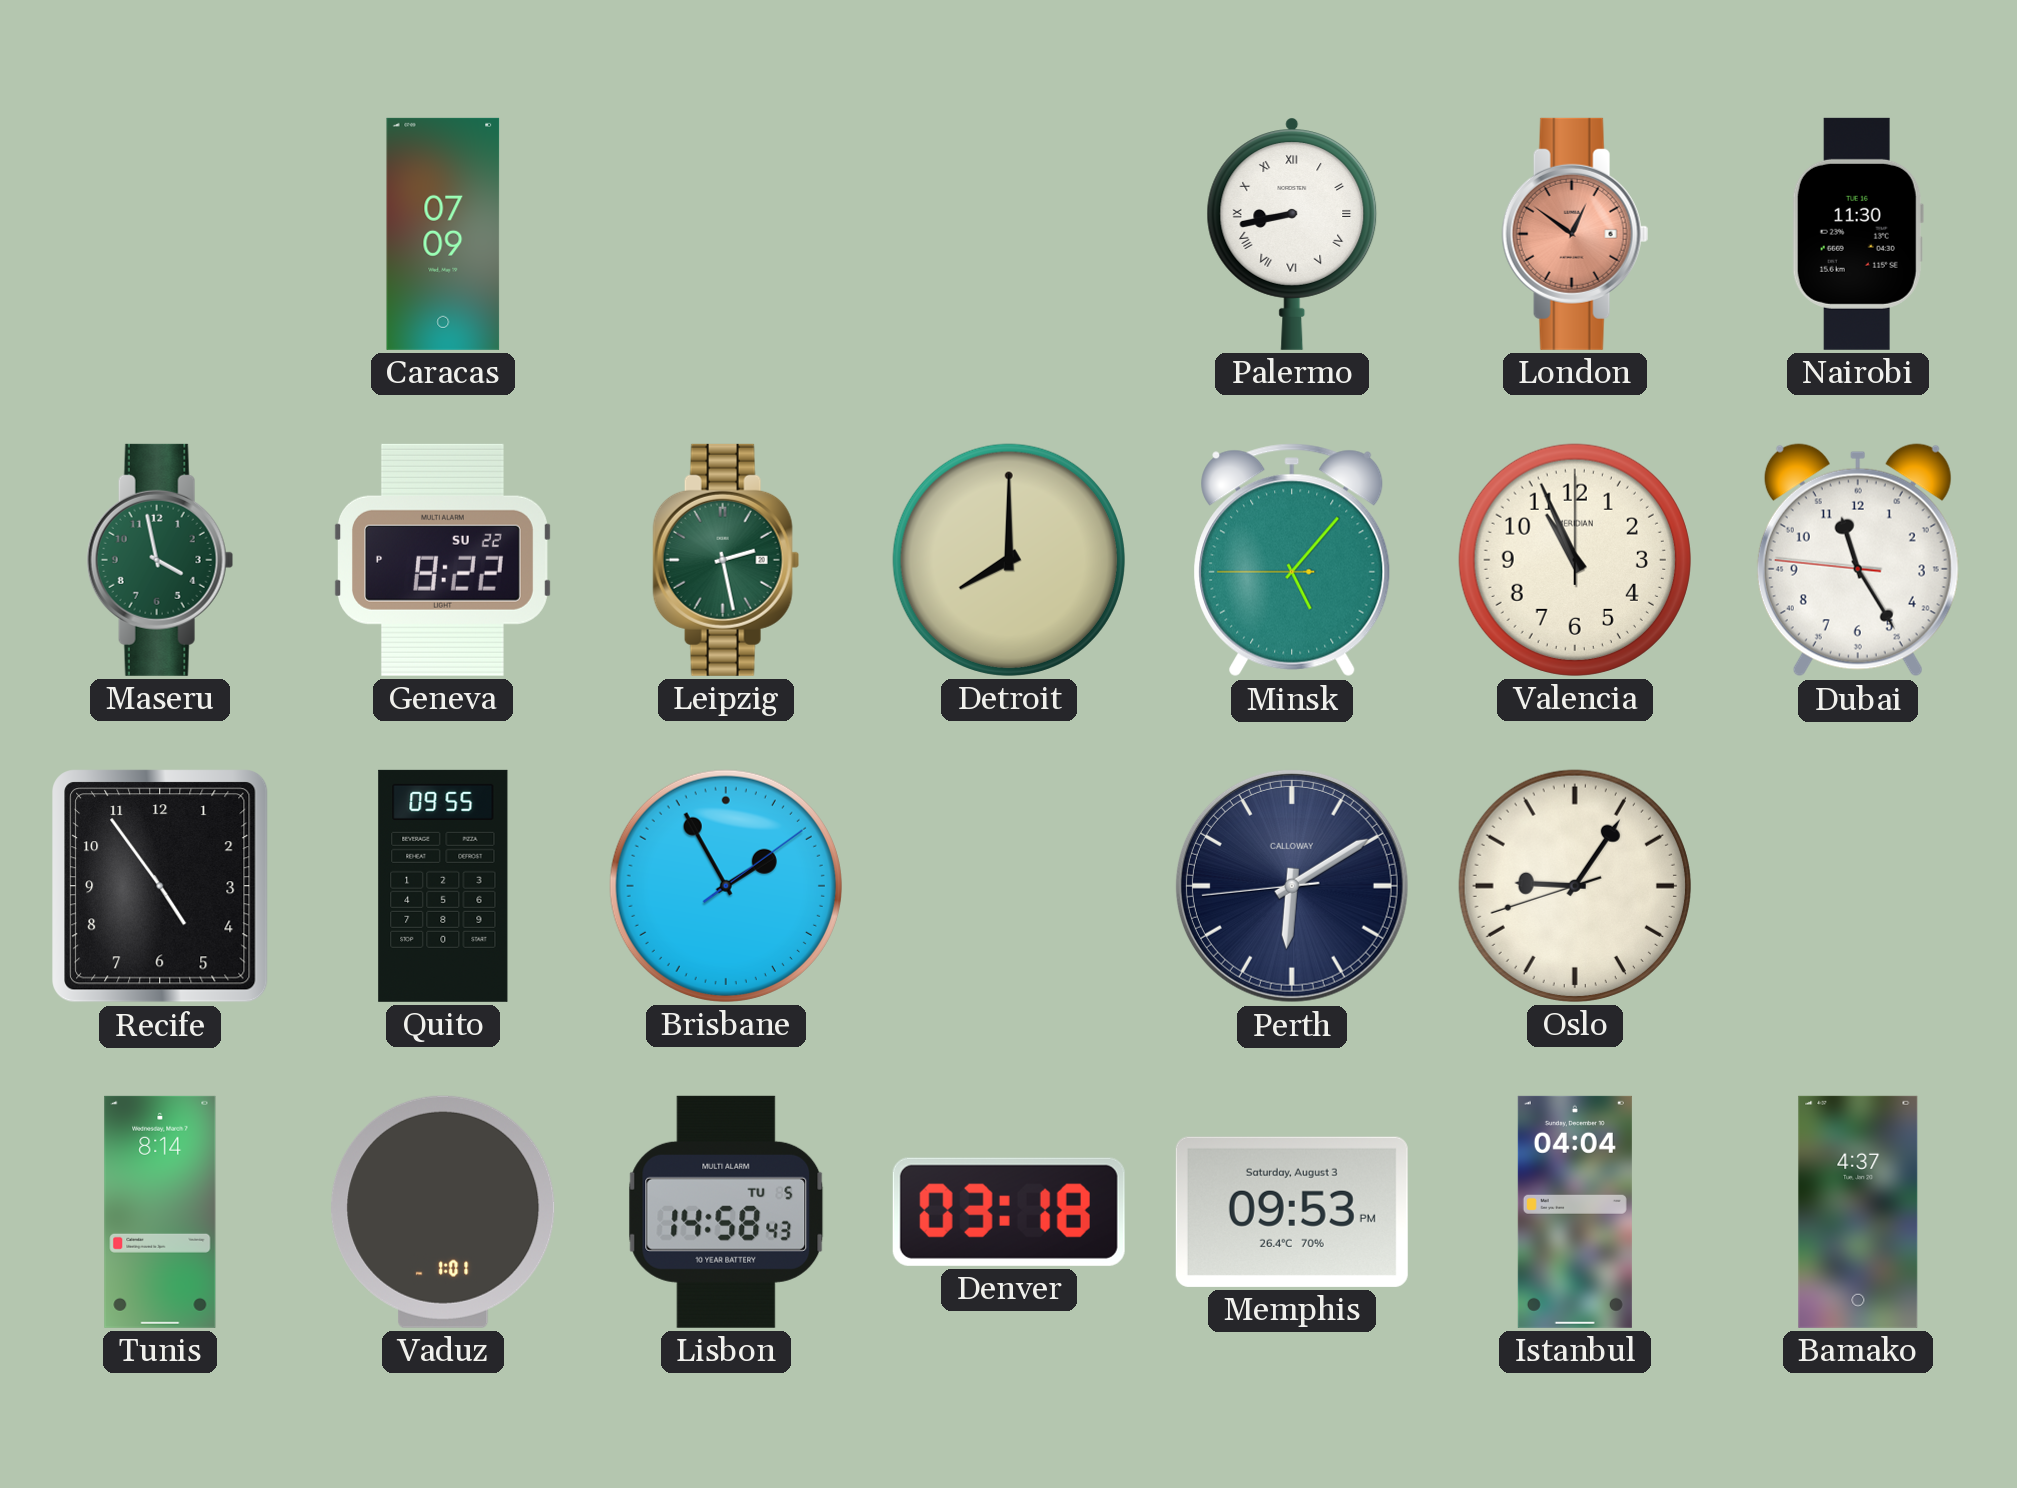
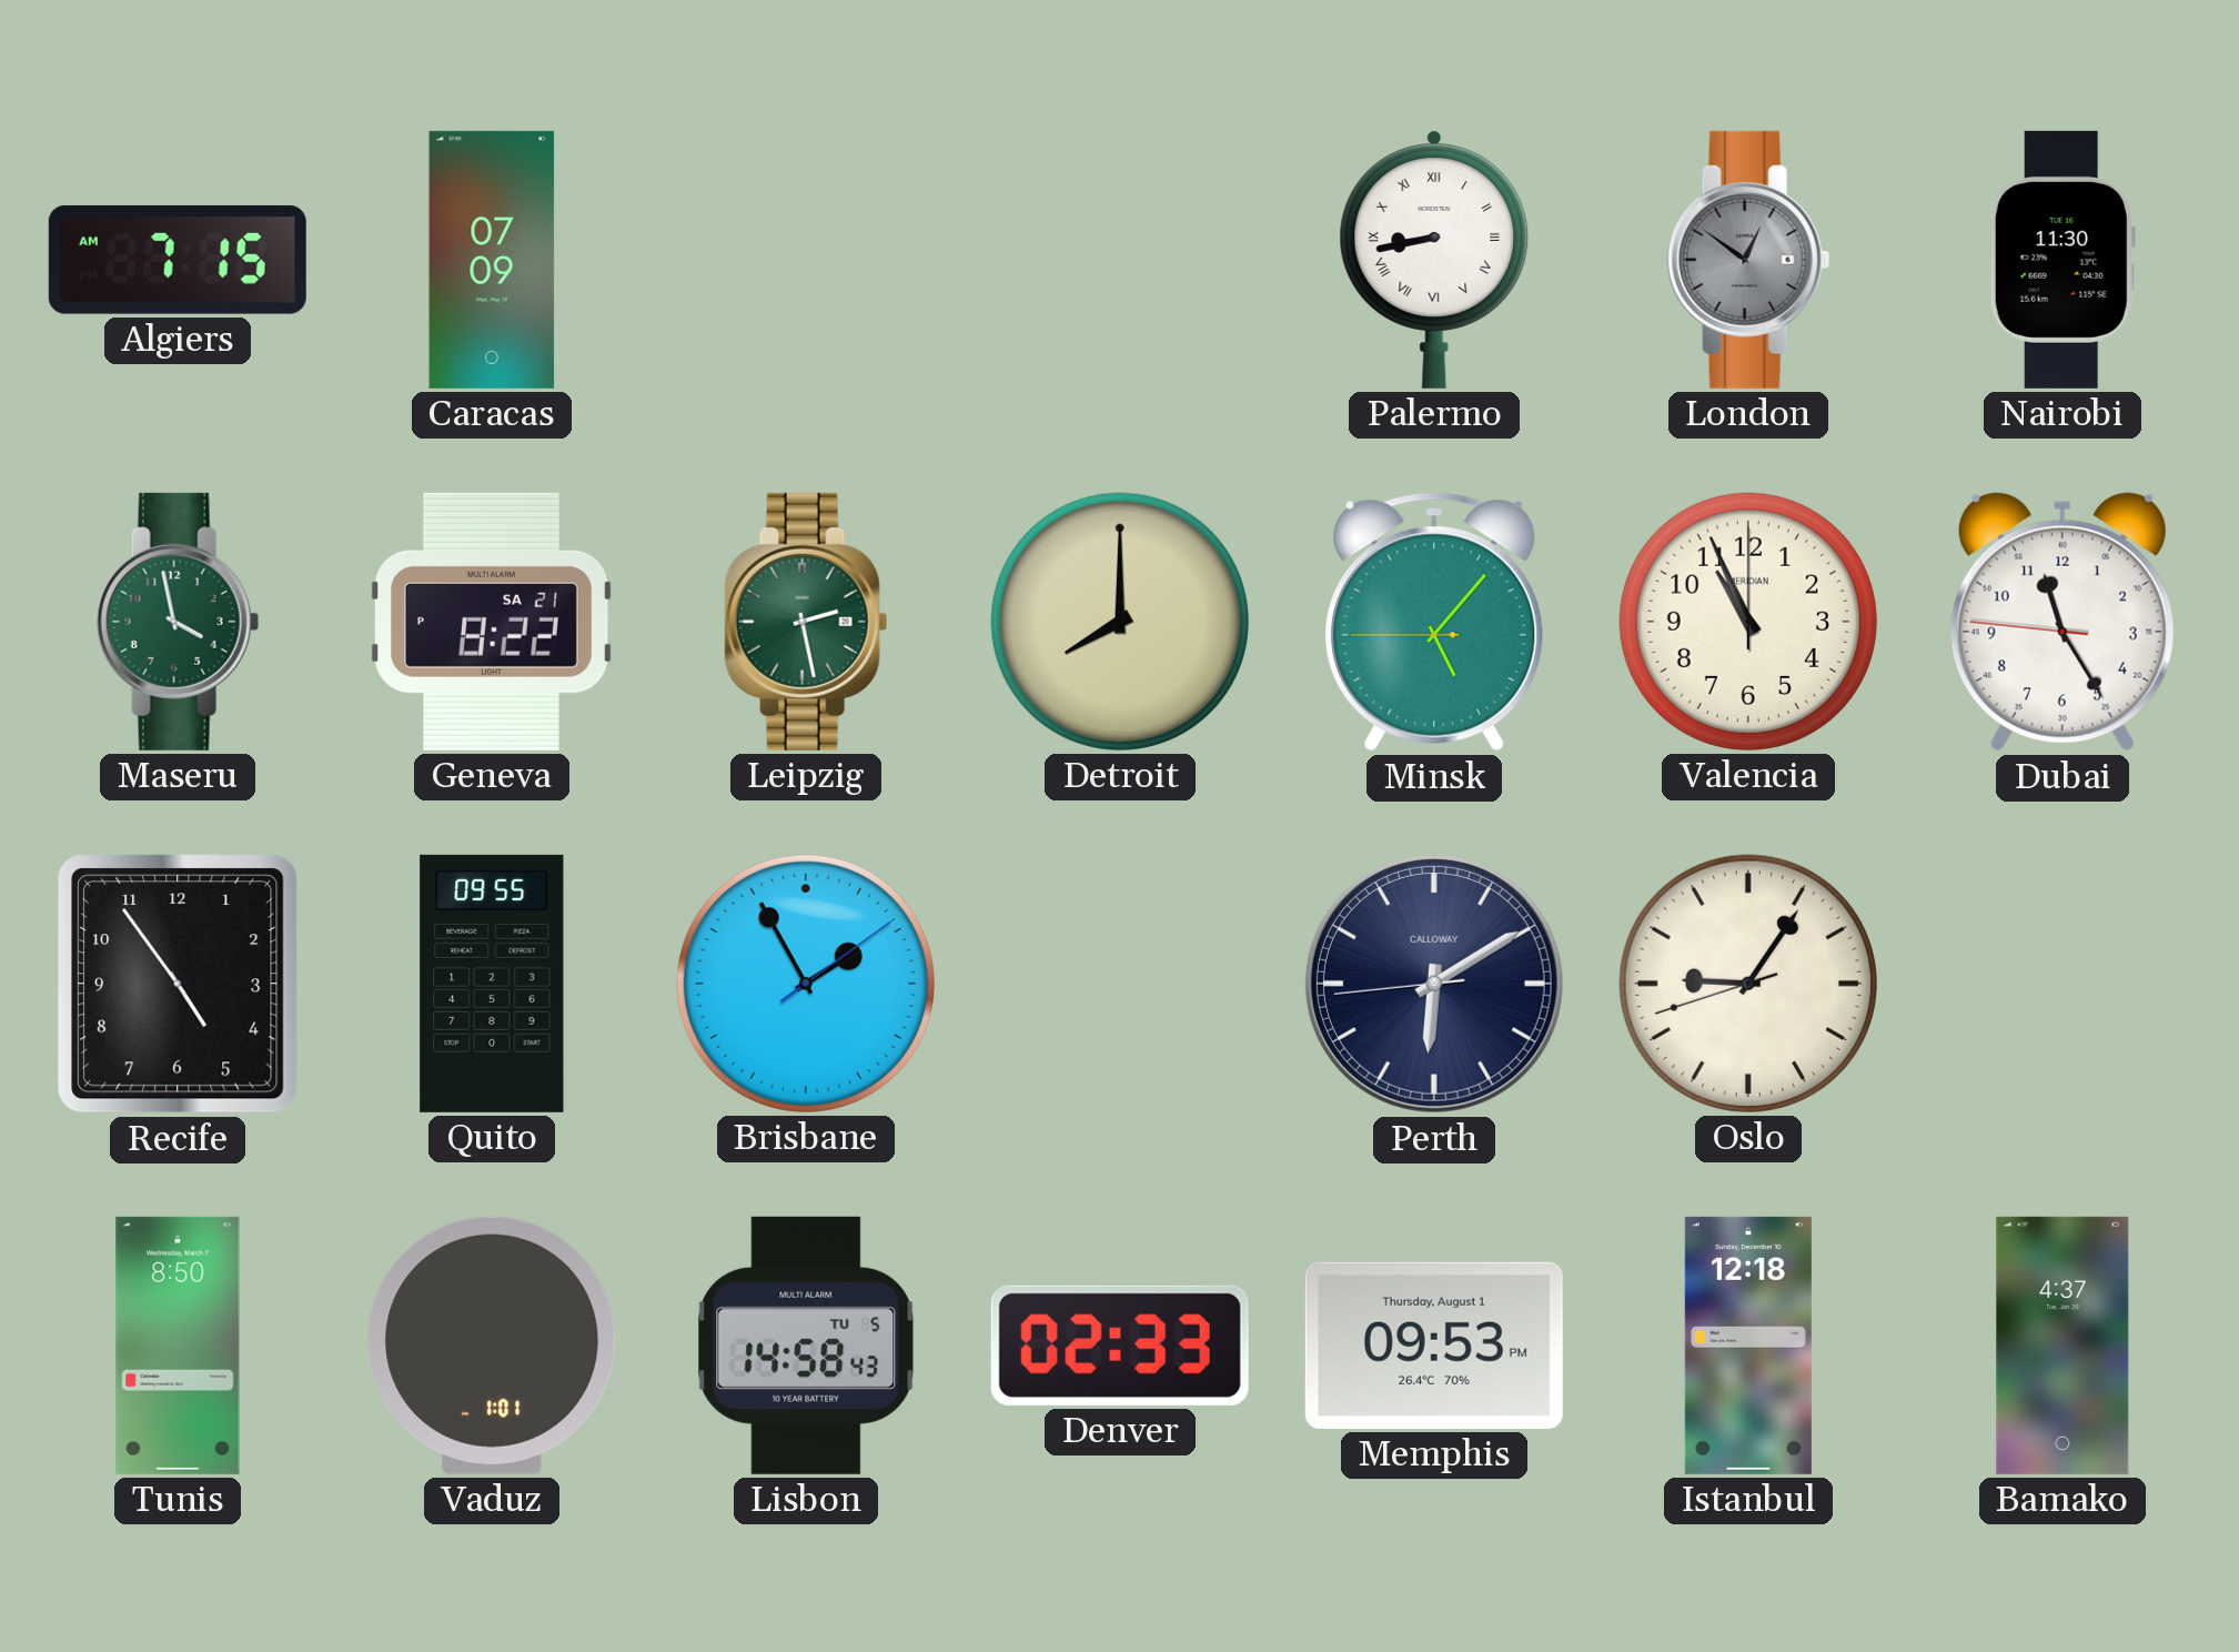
Algiers: none -> 7:15 (178, 260)
London dial: salmon -> grey (1748, 260)
Geneva date: SU 22 -> SA 21 (492, 622)
Tunis: 8:14 -> 8:50 (178, 1346)
Denver: 03:18 -> 02:33 (1120, 1346)
Memphis date: Saturday, August 3 -> Thursday, August 1 (1434, 1346)
Istanbul: 04:04 -> 12:18 (1748, 1346)
